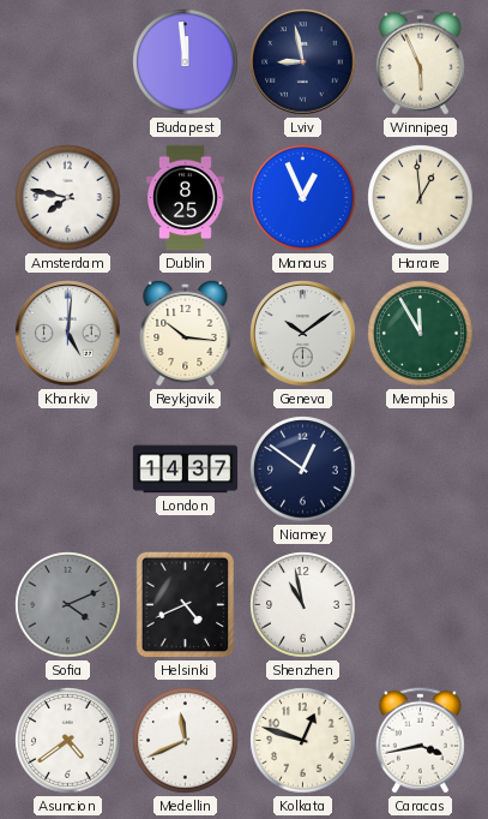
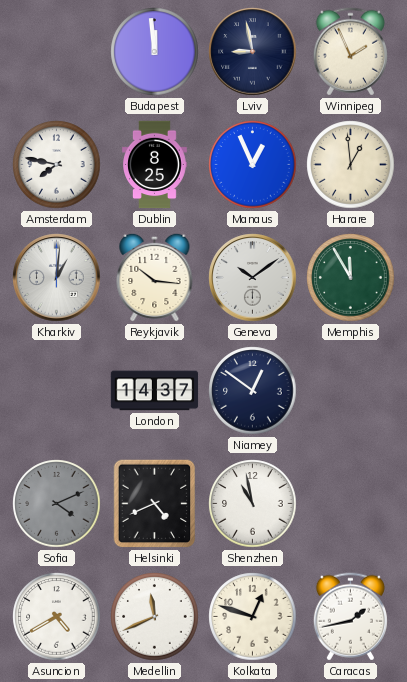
Winnipeg: 5:56 -> 1:56 (350, 52)
Kharkiv: 5:01 -> 1:01 (57, 278)
Asuncion: 4:39 -> 4:40 (57, 617)
Caracas: 3:43 -> 1:43 (350, 617)
